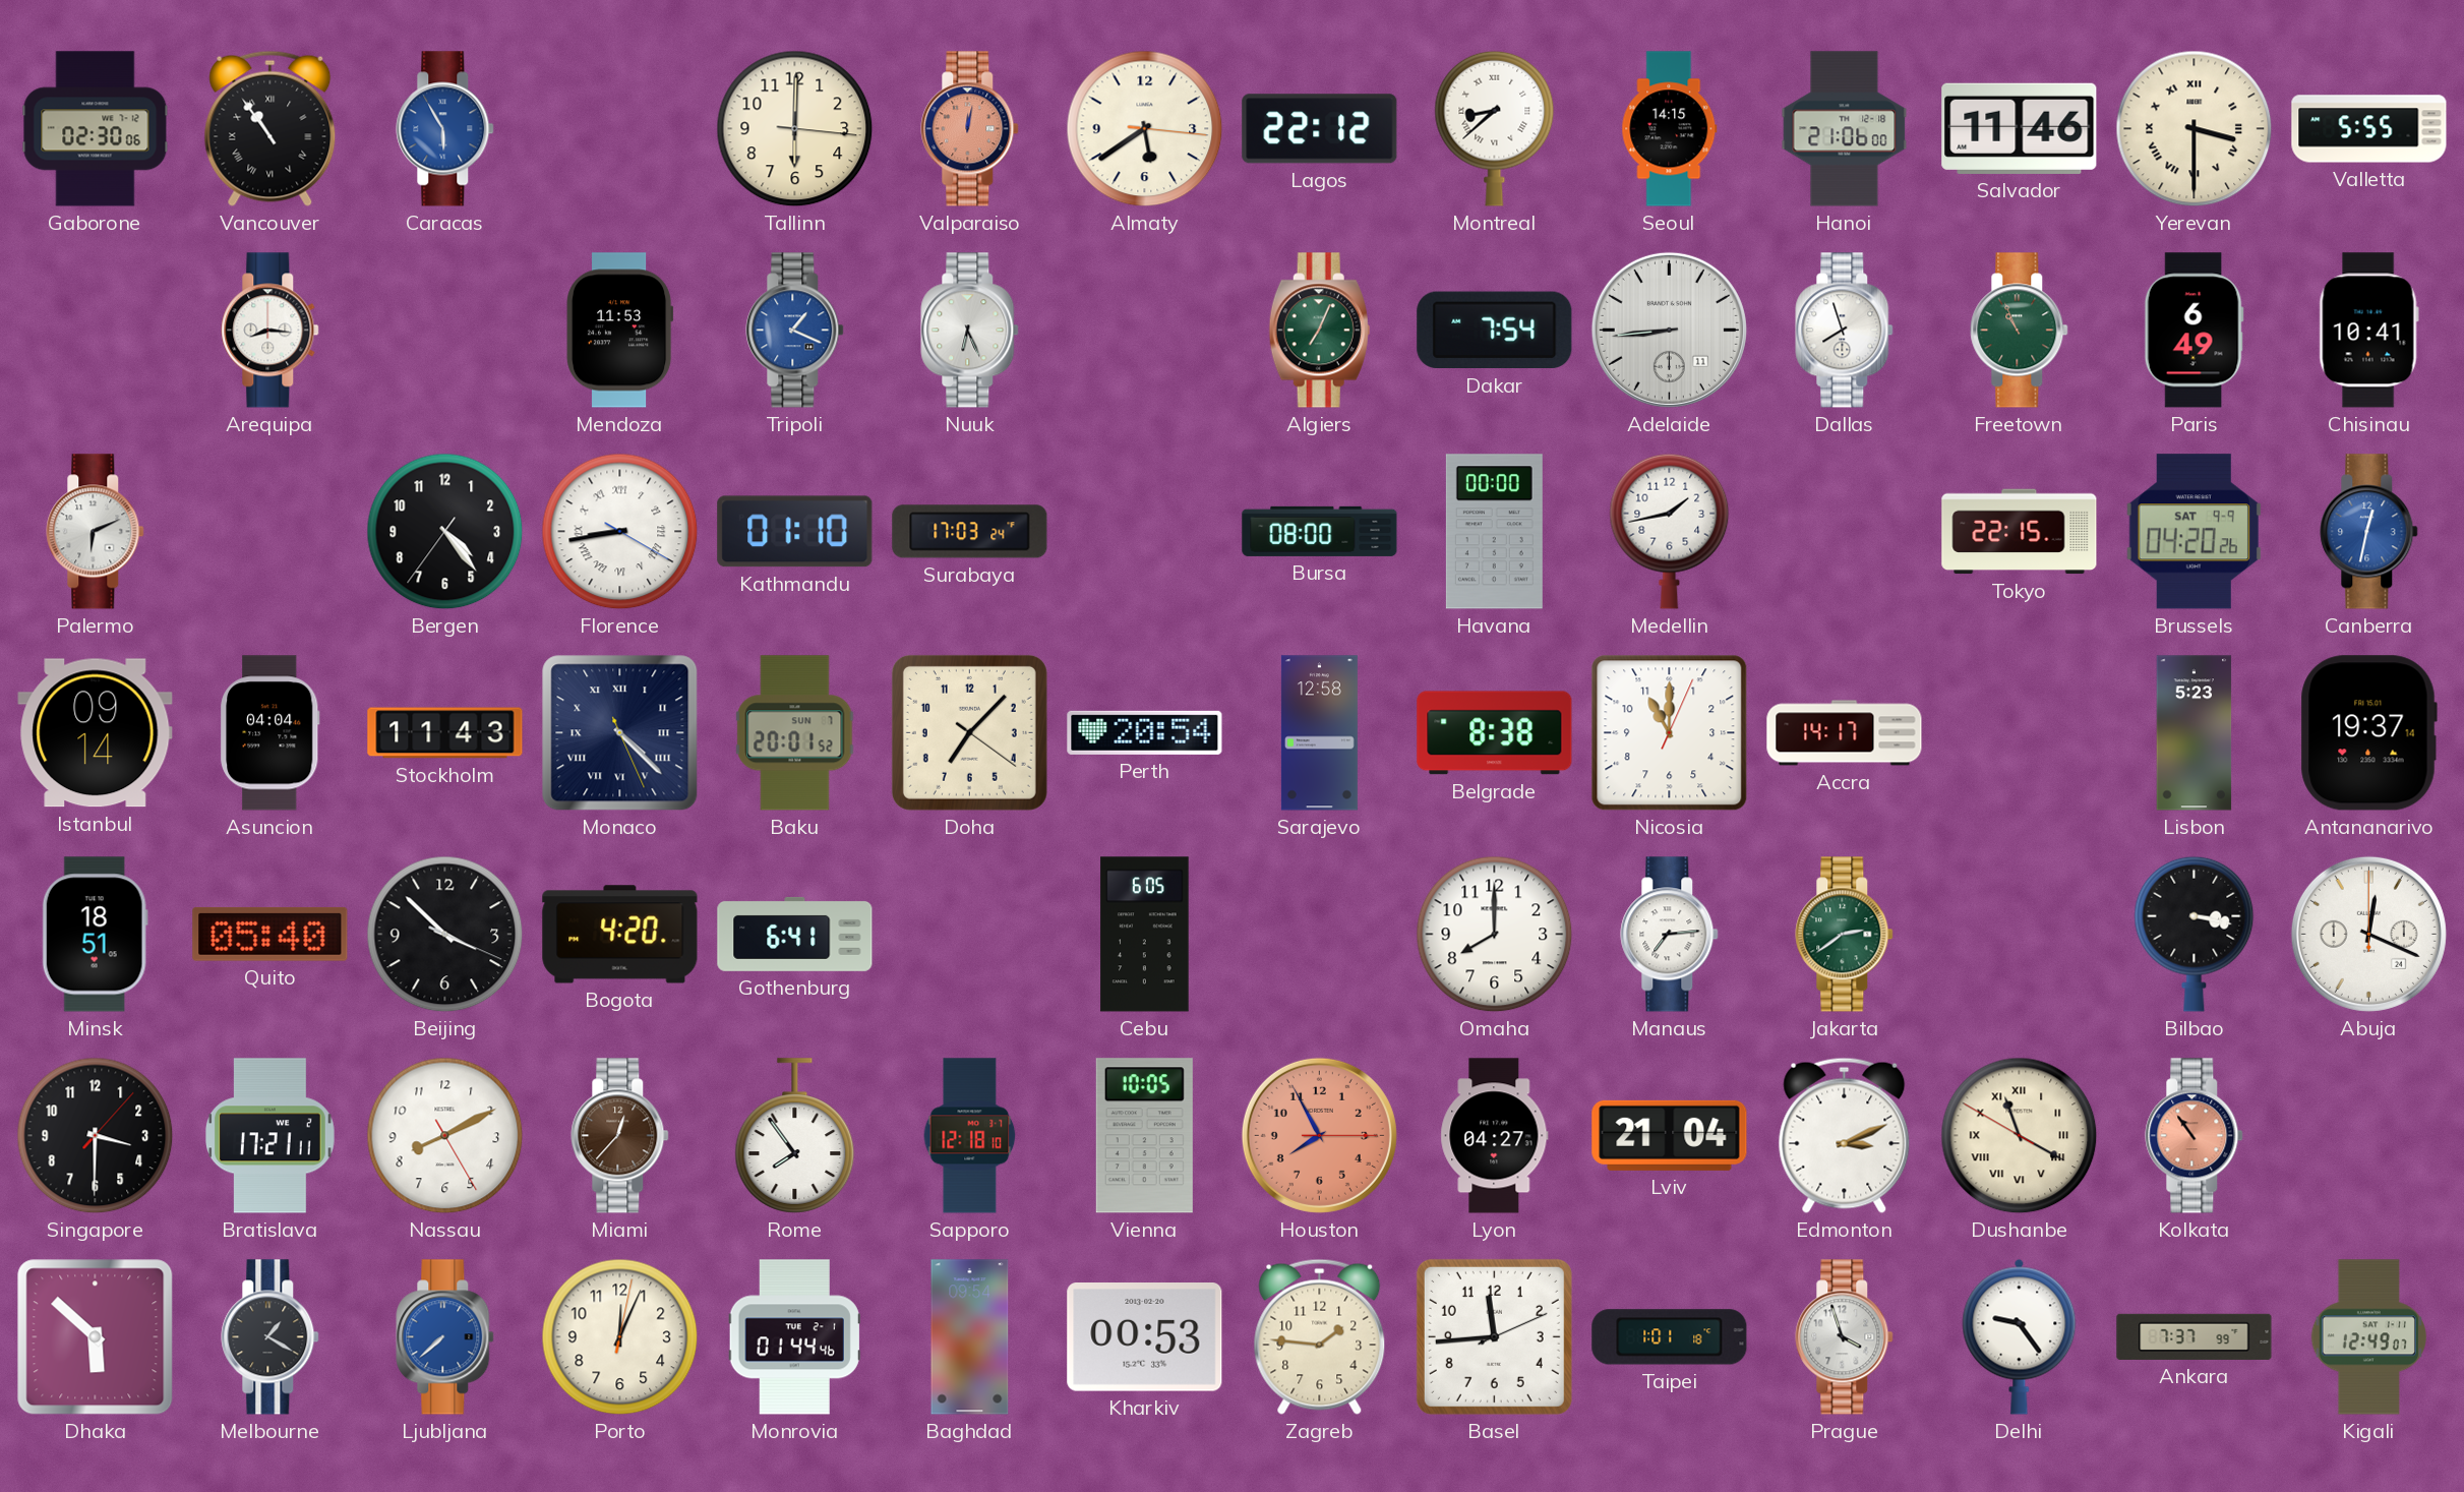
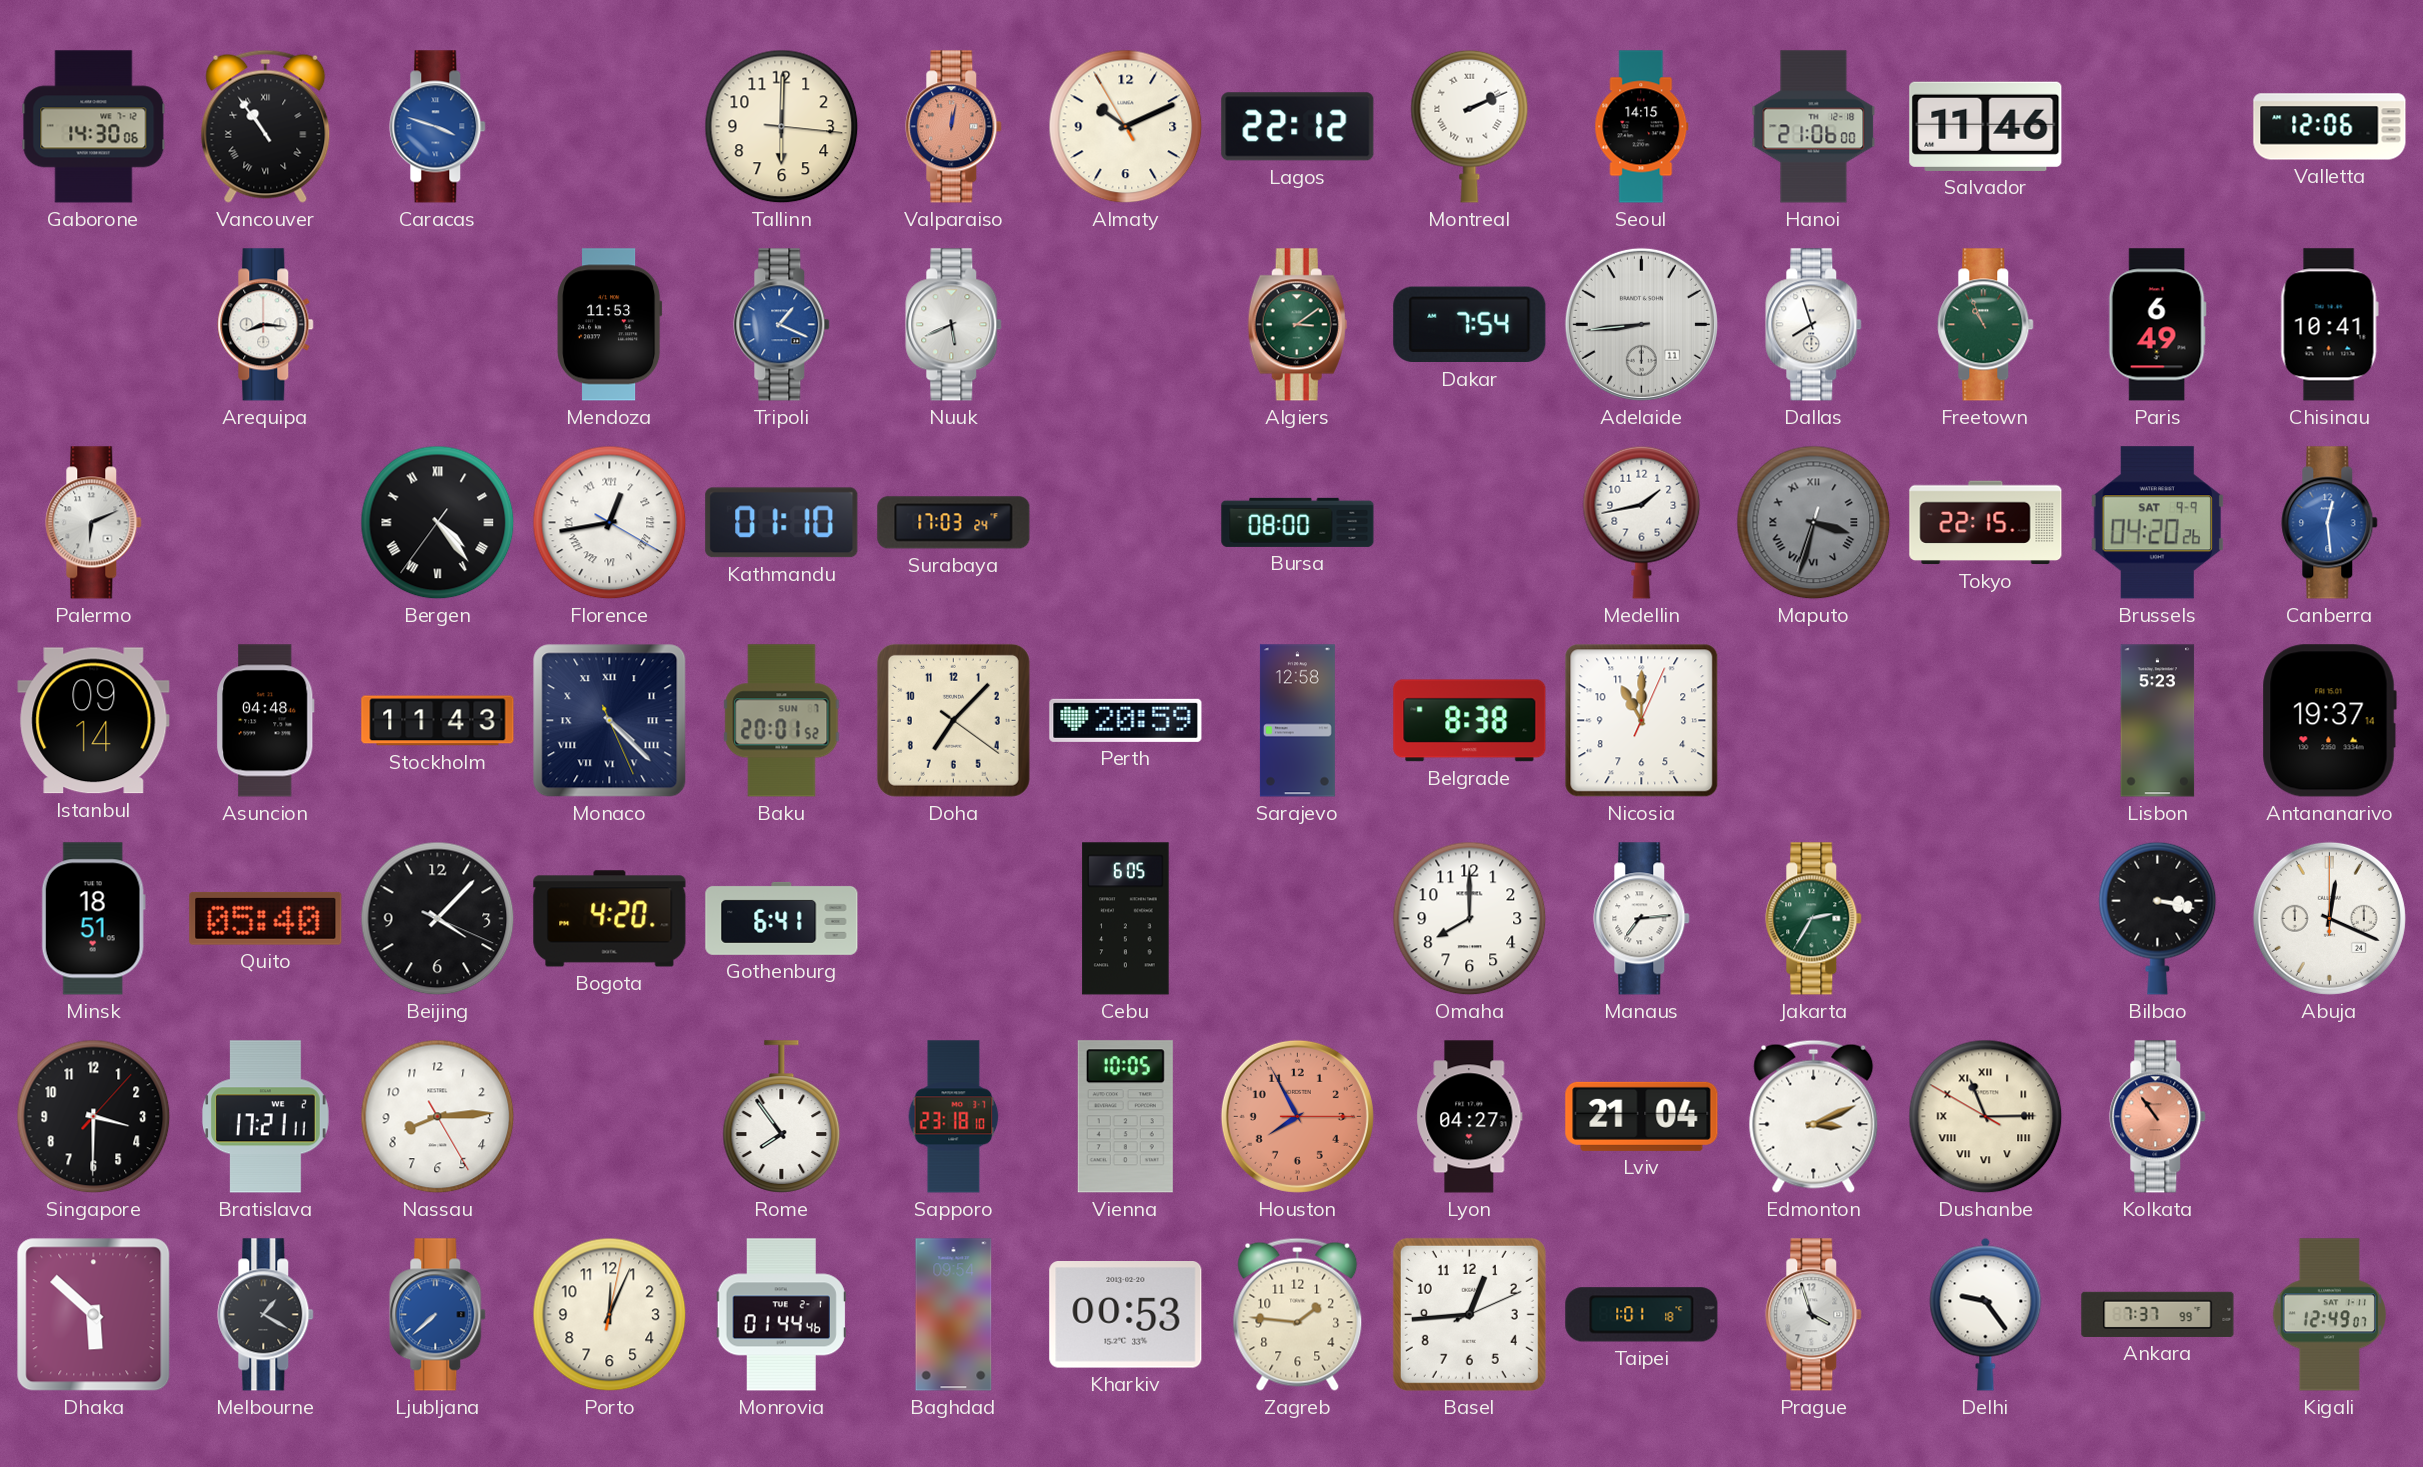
Gaborone: 02:30 -> 14:30 (94, 127)
Caracas: 5:55 -> 3:48 (438, 127)
Almaty: 5:39 -> 10:10 (1126, 127)
Montreal: 8:38 -> 2:11 (1470, 126)
Yerevan: 3:30 -> none (2195, 129)
Valletta: 5:55 -> 12:06 (2330, 127)
Nuuk: 6:26 -> 5:41 (954, 325)
Algiers: 7:04 -> 3:09 (1297, 325)
Bergen numerals: Arabic -> Roman (438, 523)
Florence: 8:43 -> 12:43 (610, 523)
Havana: 00:00 -> none (1494, 532)
Maputo: none -> 3:32 (1814, 523)
Canberra: 12:32 -> 12:29 (2330, 523)
Asuncion: 04:04 -> 04:48 (266, 721)
Perth: 20:54 -> 20:59 (1126, 720)
Accra: 14:17 -> none (1845, 733)
Beijing: 3:52 -> 4:07 (438, 919)
Jakarta: 2:39 -> 2:35 (1814, 919)
Nassau: 8:10 -> 8:14 (438, 1117)
Miami: 12:37 -> none (620, 1136)
Sapporo: 12:18 -> 23:18 (954, 1117)
Dushanbe: 11:19 -> 11:14 (1986, 1117)
Basel: 11:44 -> 12:44 (1469, 1314)
